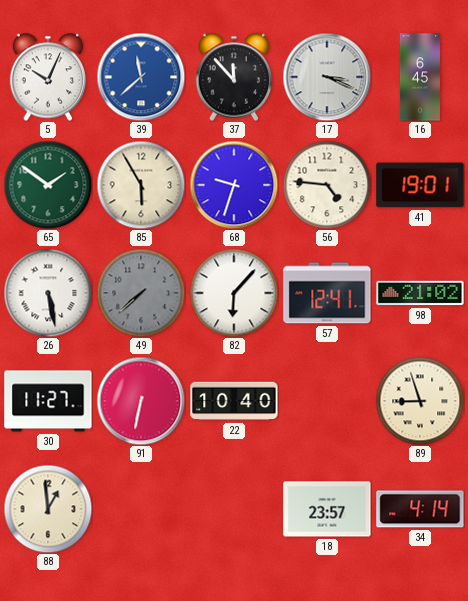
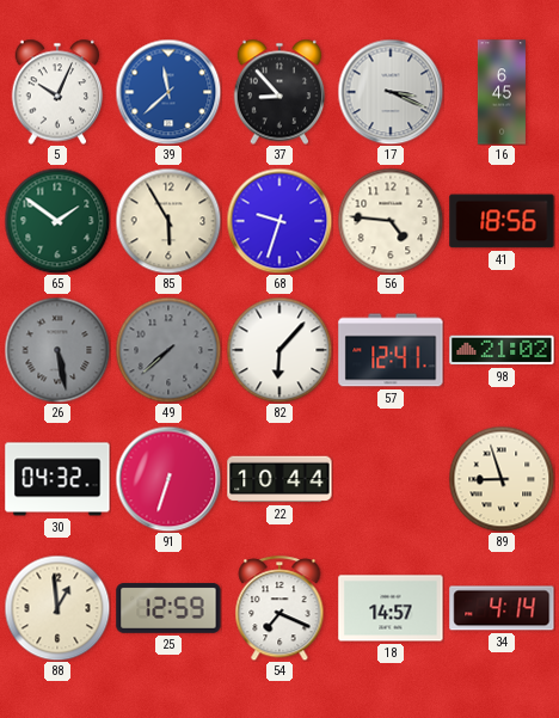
37: 11:53 -> 8:53 (279, 92)
41: 19:01 -> 18:56 (502, 221)
26 dial: white -> grey (57, 350)
30: 11:27 -> 04:32 (57, 479)
91: 6:32 -> 6:33 (168, 479)
22: 10:40 -> 10:44 (279, 479)
25: none -> 12:59 (168, 608)
54: none -> 7:19 (279, 608)
18: 23:57 -> 14:57 (391, 608)
